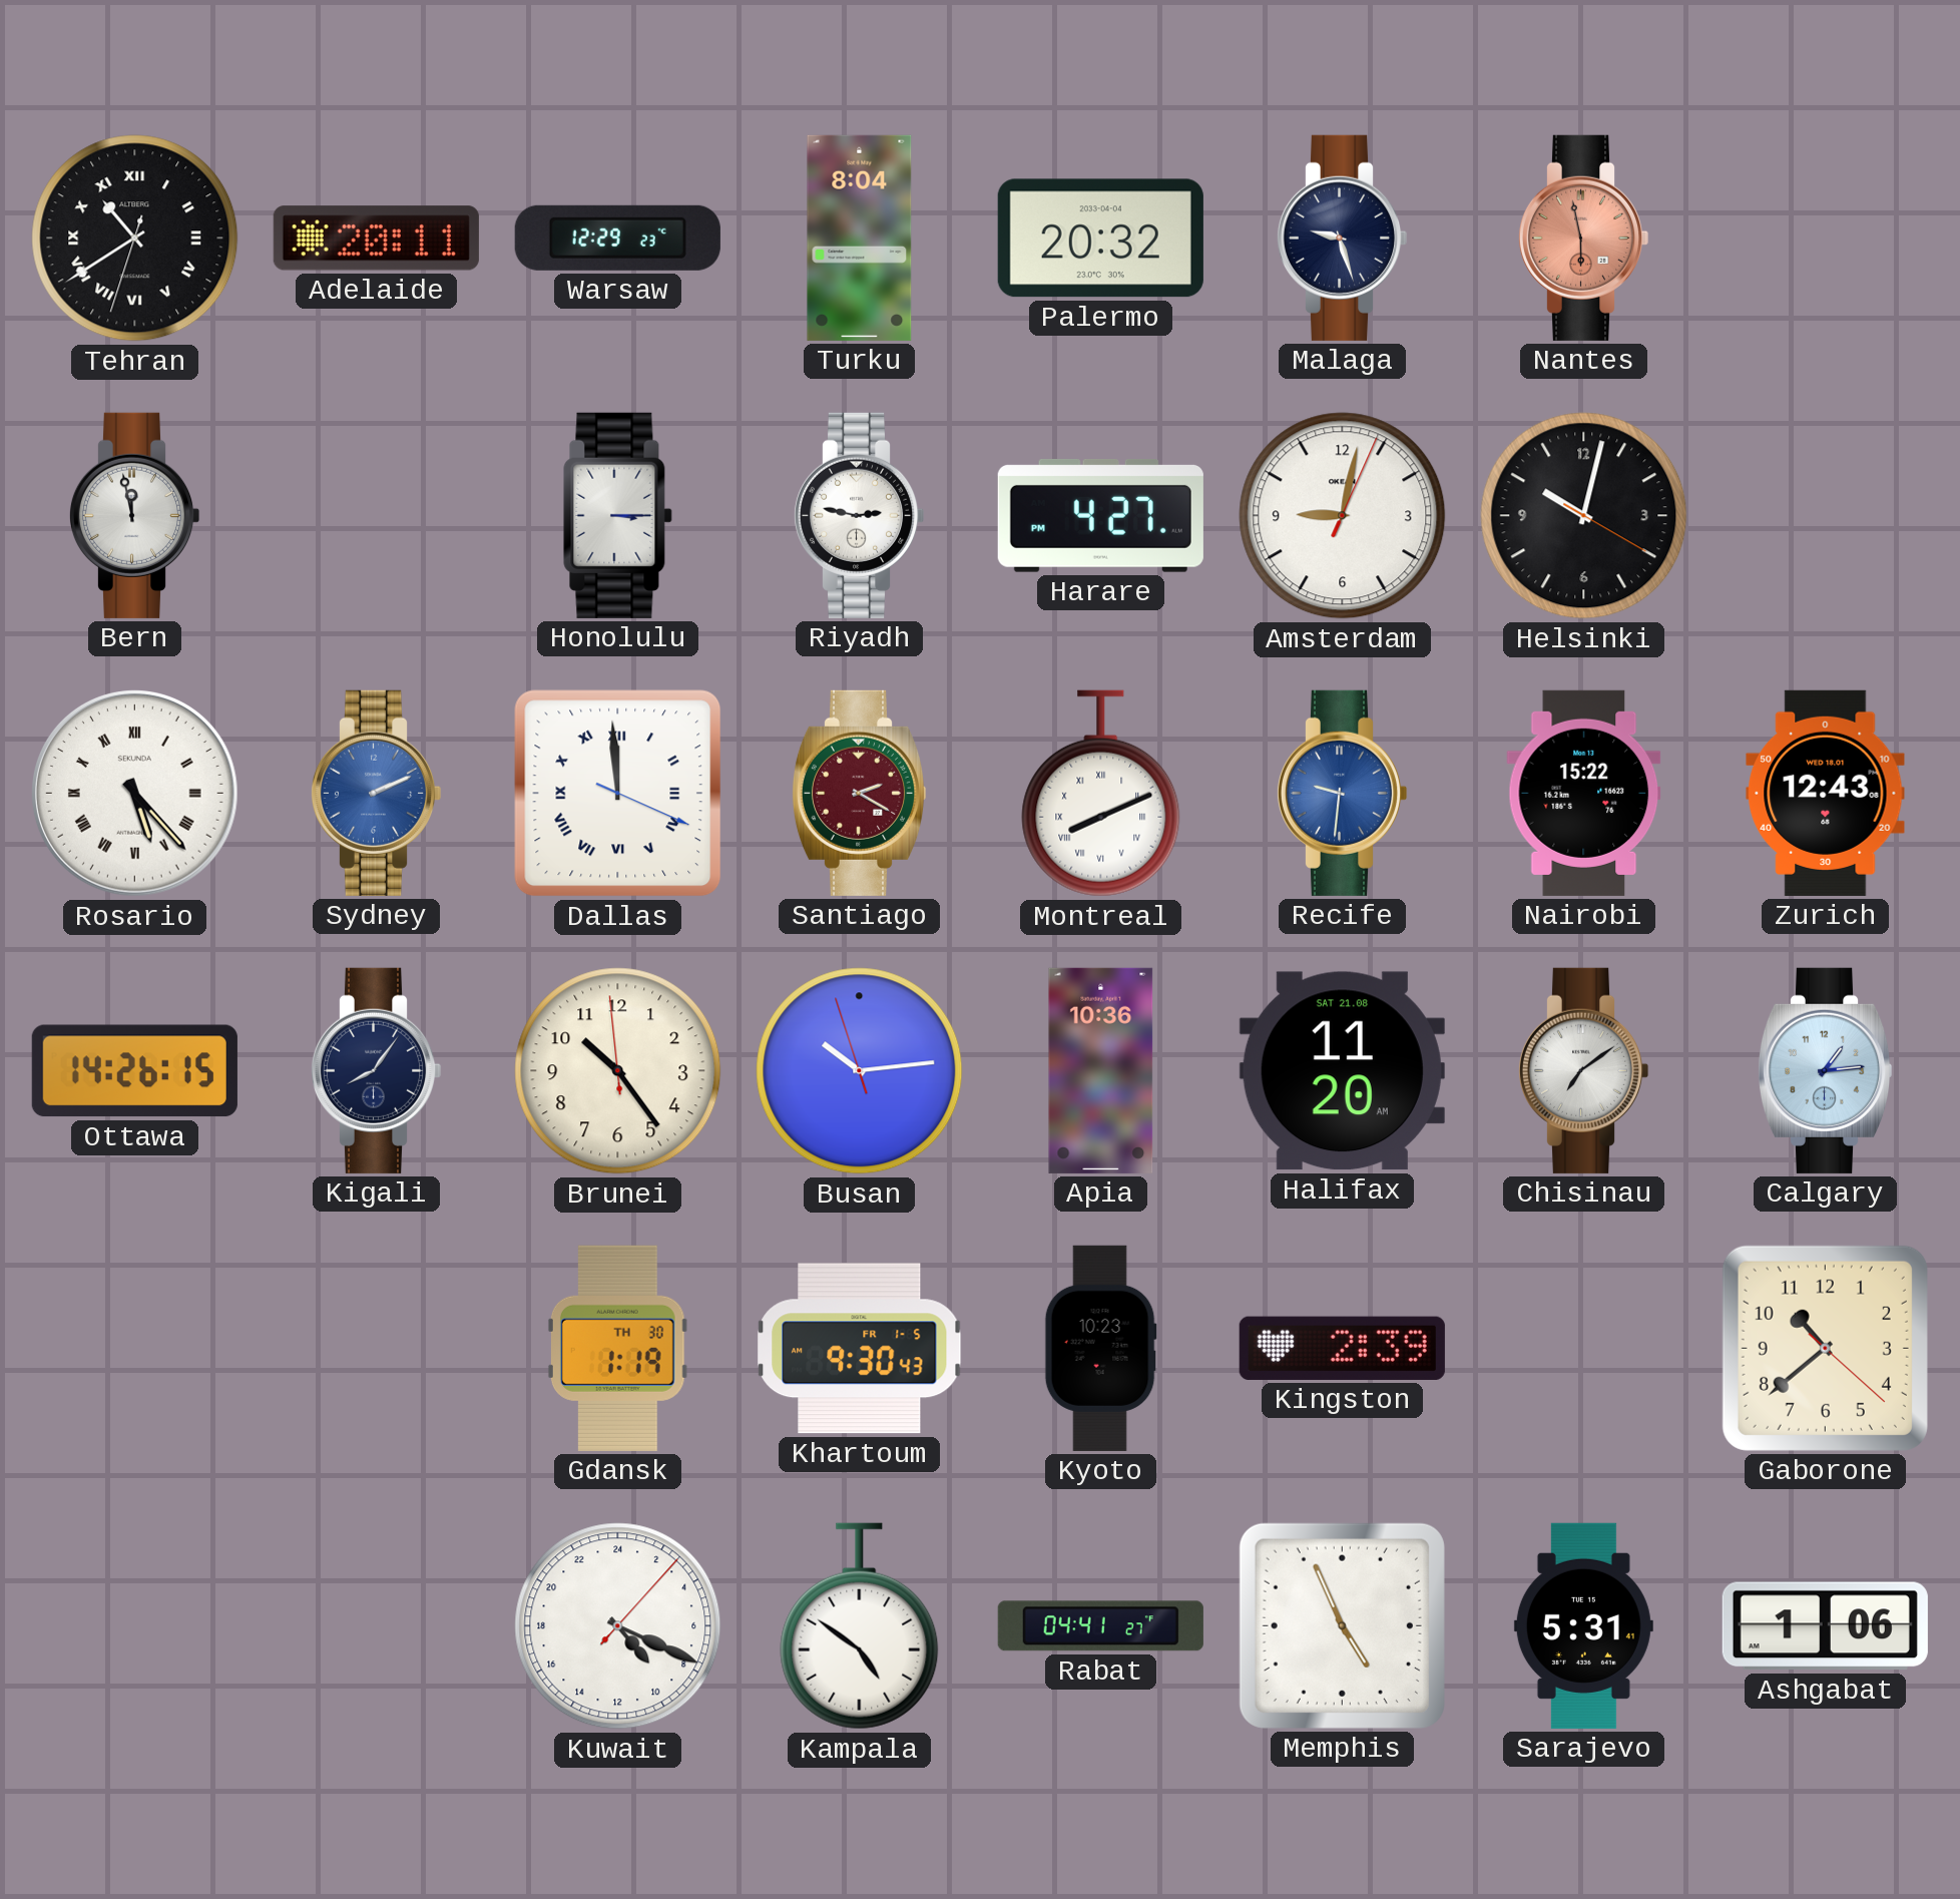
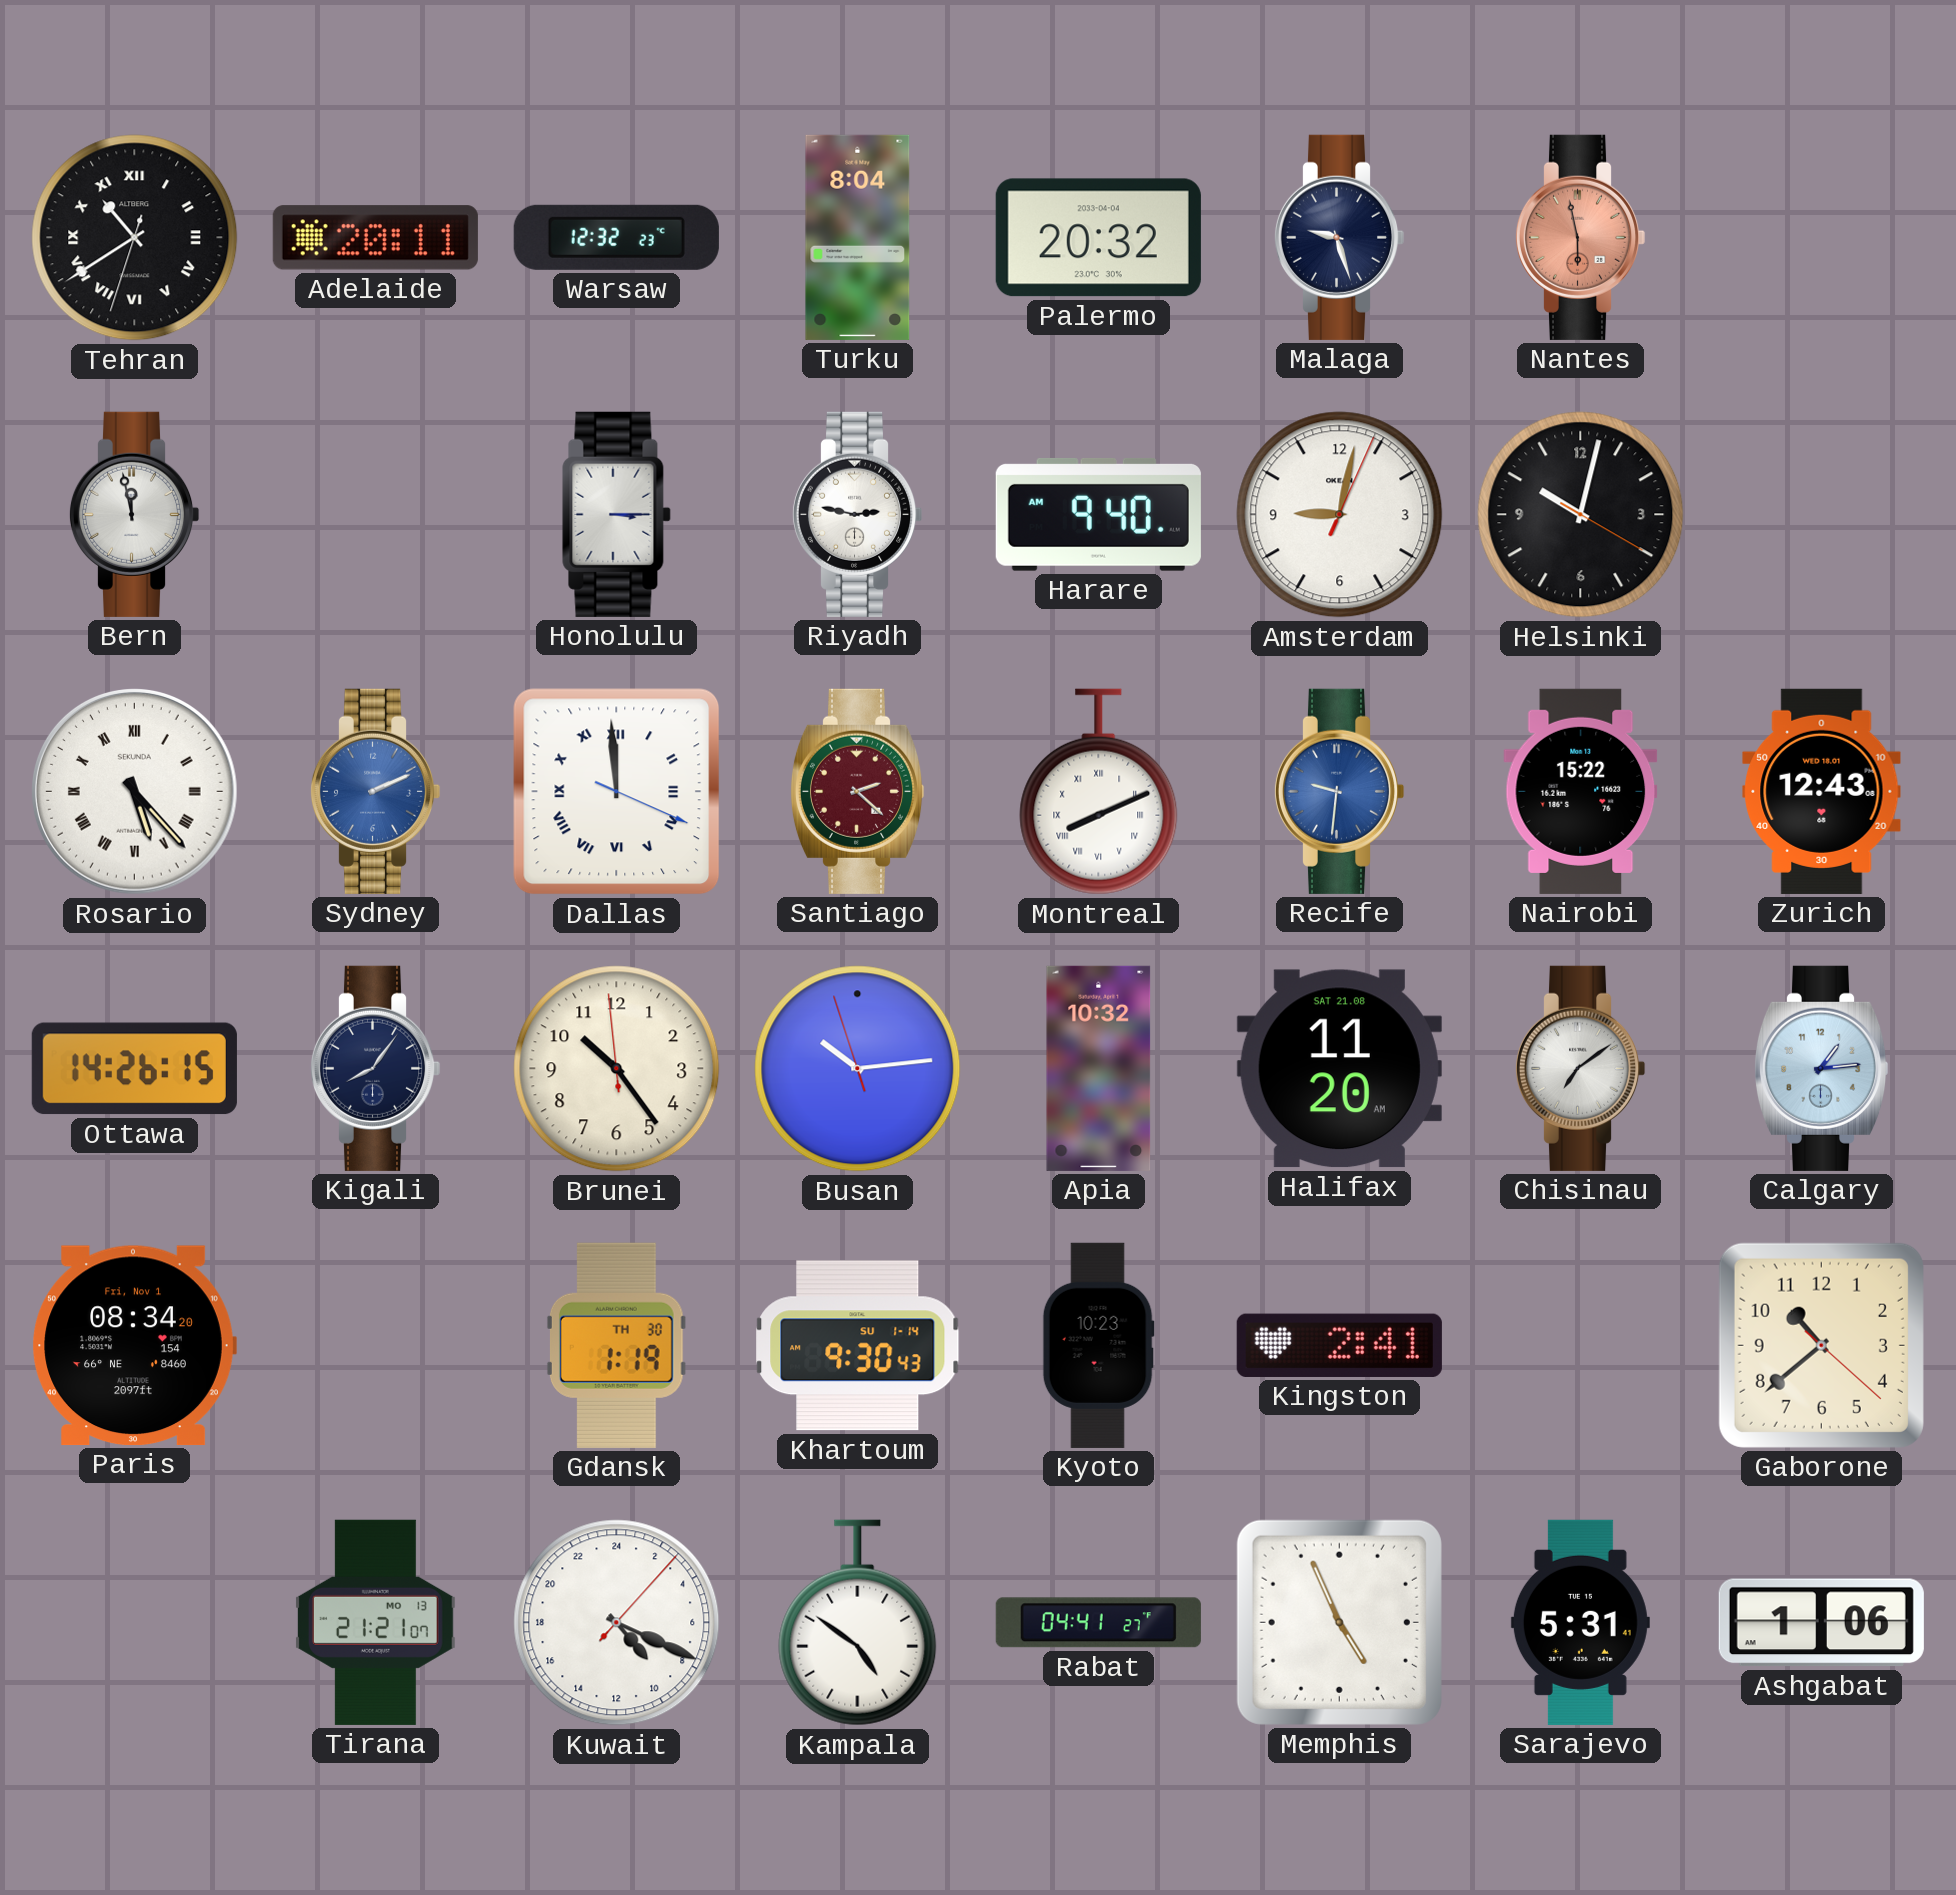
Warsaw: 12:29 -> 12:32 (616, 237)
Harare: 4:27 -> 9:40 (1098, 514)
Santiago: 2:20 -> 2:22 (857, 791)
Apia: 10:36 -> 10:32 (1099, 1068)
Paris: none -> 08:34 (134, 1345)
Khartoum date: FR 1-5 -> SU 1-14 (858, 1346)
Kingston: 2:39 -> 2:41 (1339, 1345)
Tirana: none -> 21:21 (375, 1622)
